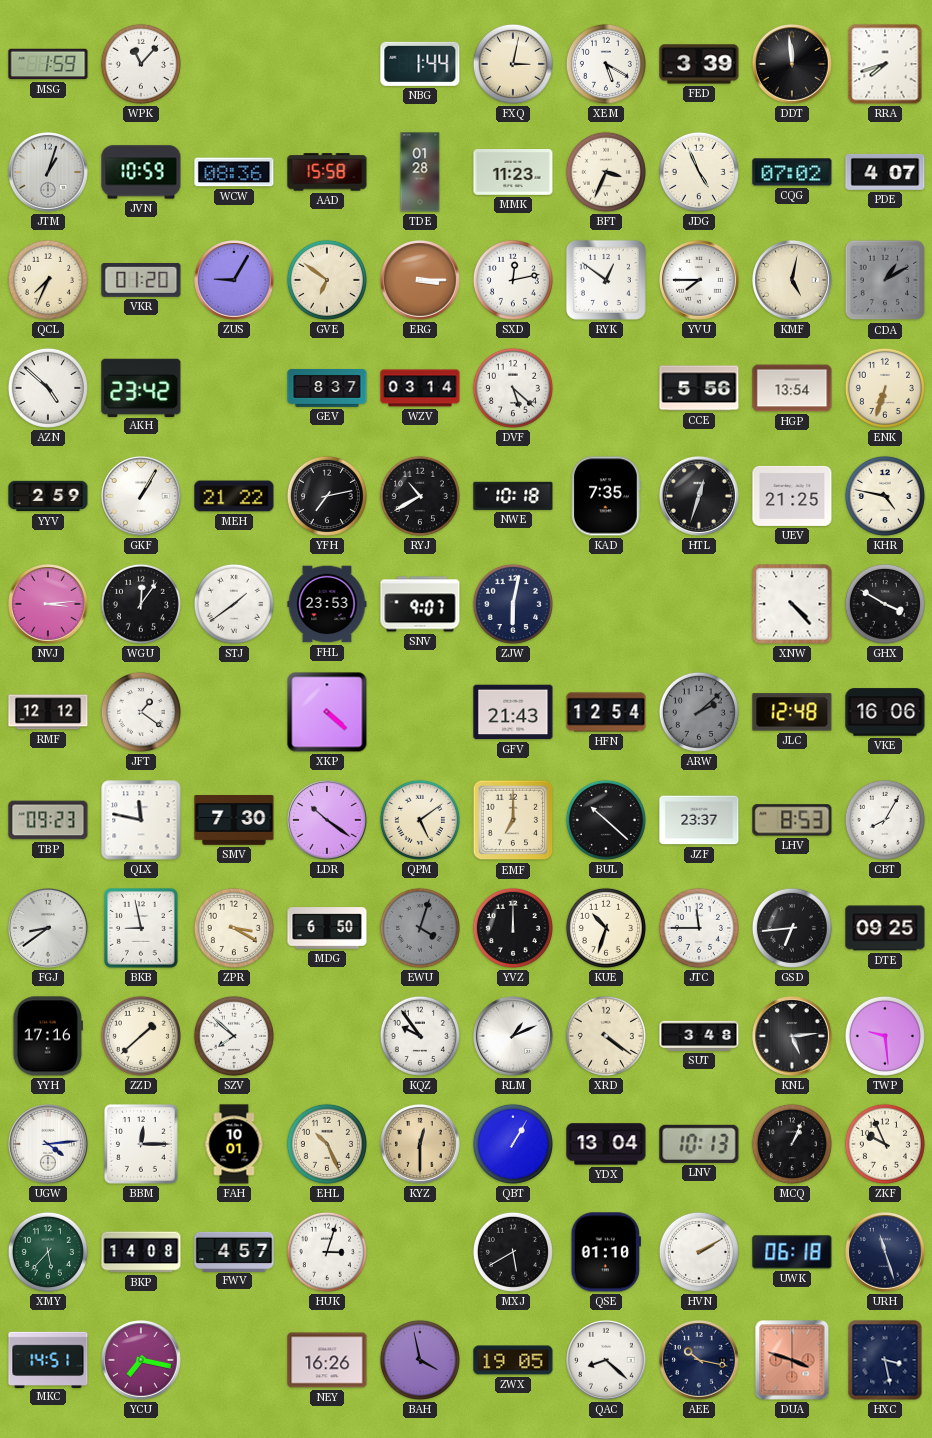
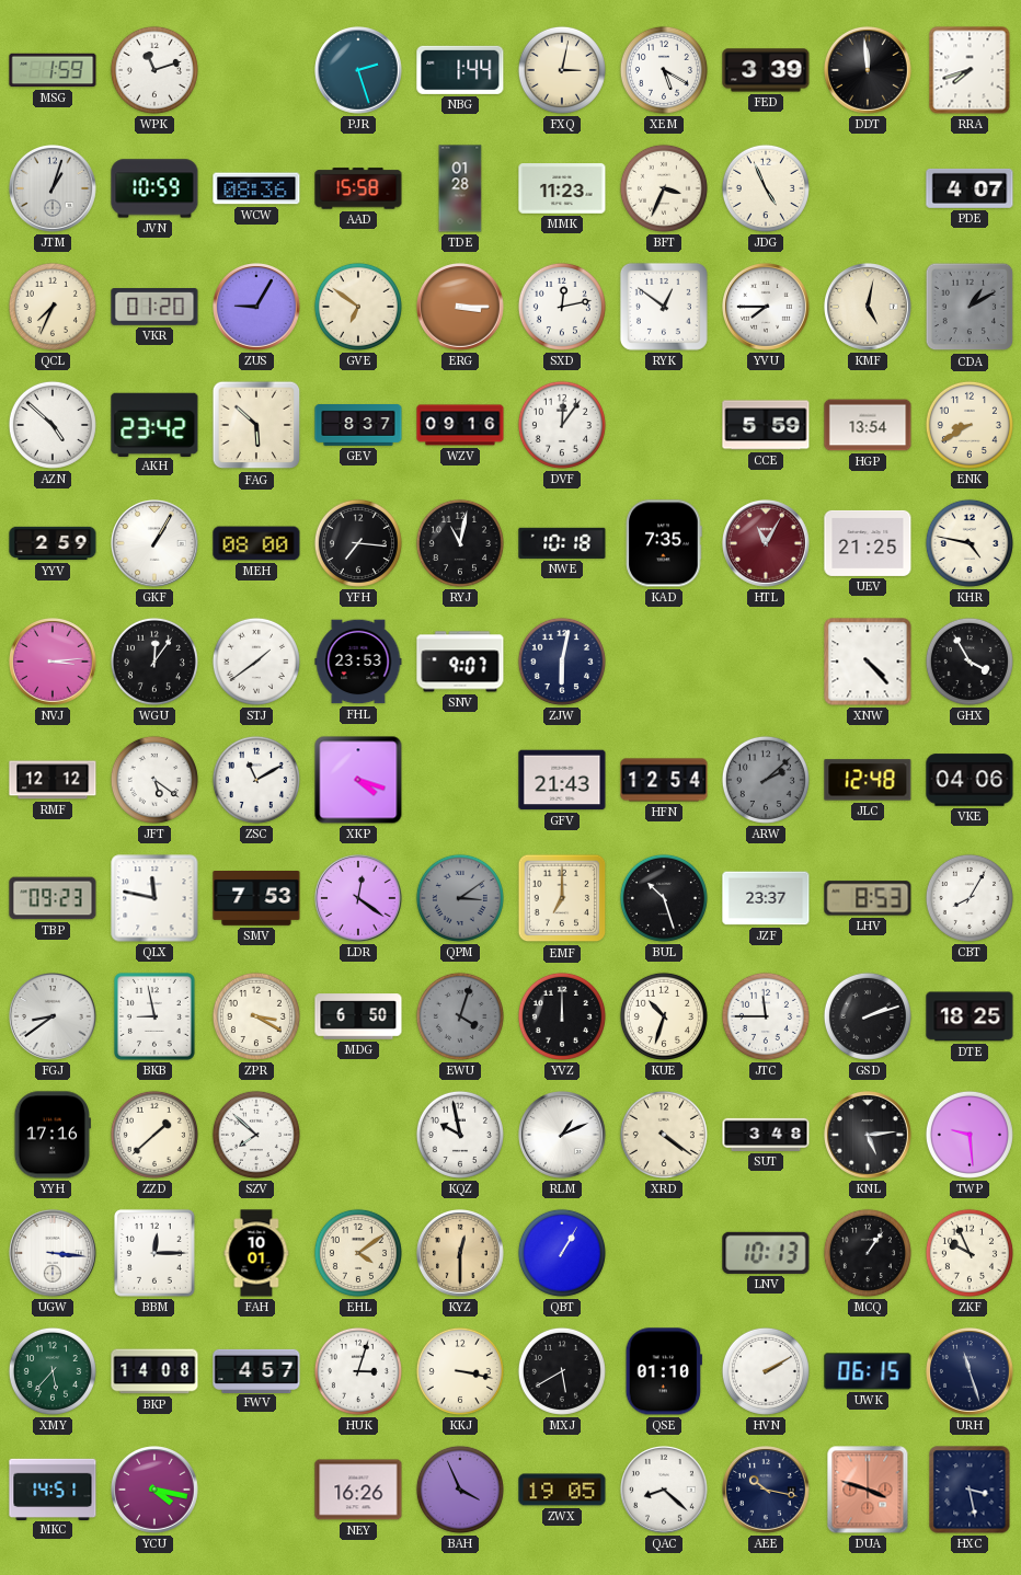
WPK: 11:07 -> 11:12 (154, 70)
PJR: none -> 2:27 (359, 71)
CQG: 07:02 -> none (792, 172)
FAG: none -> 5:52 (256, 425)
WZV: 03:14 -> 09:16 (460, 425)
DVF: 5:22 -> 12:06 (562, 425)
CCE: 5:56 -> 5:59 (766, 425)
ENK: 6:33 -> 8:40 (970, 425)
MEH: 21:22 -> 08:00 (256, 543)
YFH: 7:13 -> 7:16 (358, 543)
RYJ: 10:40 -> 11:02 (460, 543)
HTL: 12:33 -> 11:05 (767, 544)
HTL dial: black -> burgundy (767, 544)
GHX: 3:50 -> 3:55 (970, 662)
JFT: 1:21 -> 5:21 (154, 780)
ZSC: none -> 11:10 (256, 780)
XKP: 4:22 -> 4:18 (358, 780)
VKE: 16:06 -> 04:06 (970, 780)
SMV: 7:30 -> 7:53 (256, 899)
LDR: 10:21 -> 12:21 (359, 899)
QPM: 5:09 -> 3:09 (460, 898)
QPM dial: cream -> grey (460, 898)
BUL: 10:22 -> 10:27 (664, 898)
GSD: 6:44 -> 2:12 (868, 1016)
DTE: 09:25 -> 18:25 (970, 1016)
KQZ: 9:54 -> 9:58 (460, 1135)
UGW: 4:14 -> 3:16 (54, 1254)
EHL: 10:26 -> 4:09 (358, 1253)
YDX: 13:04 -> none (606, 1144)
MCQ: 1:04 -> 1:06 (868, 1253)
KKJ: none -> 3:17 (460, 1371)
UWK: 06:18 -> 06:15 (868, 1371)
YCU: 7:17 -> 4:17 (156, 1491)
BAH: 3:58 -> 3:56 (460, 1490)
